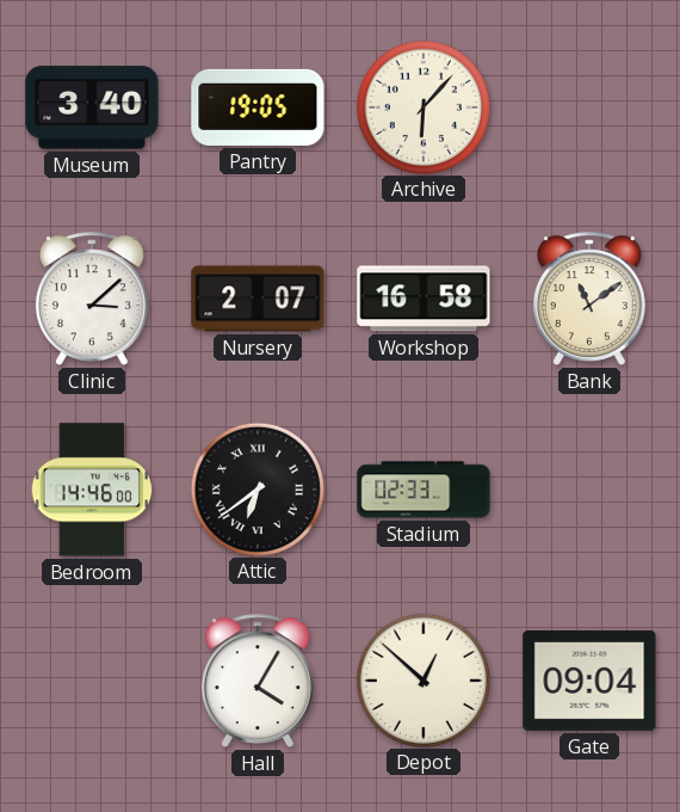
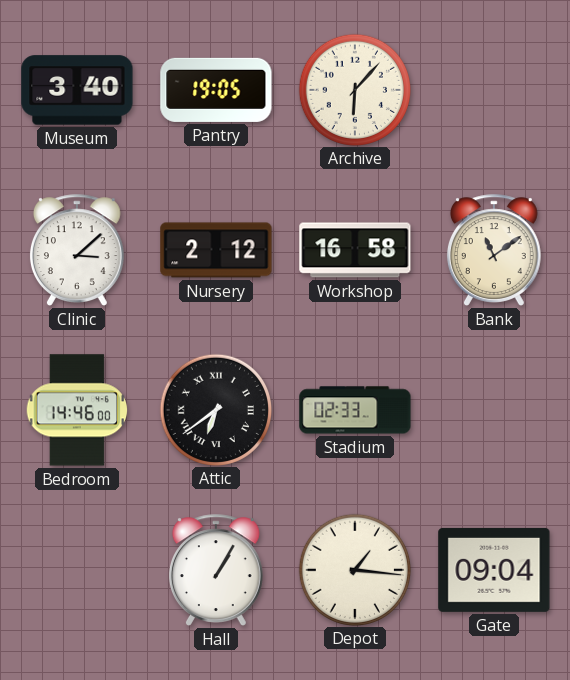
Nursery: 2:07 -> 2:12 (216, 250)
Hall: 4:05 -> 1:05 (216, 570)
Depot: 12:52 -> 1:16 (354, 569)
